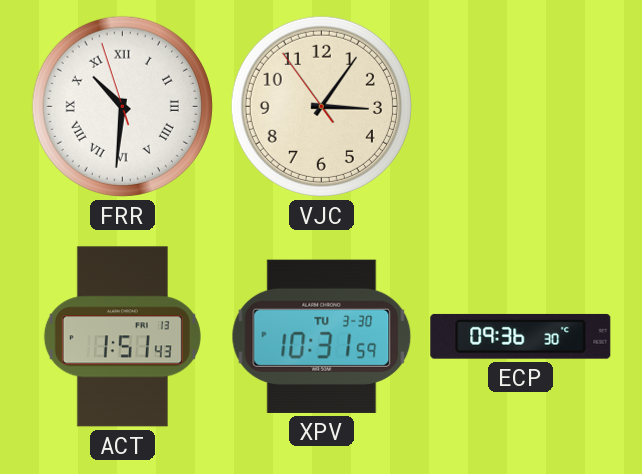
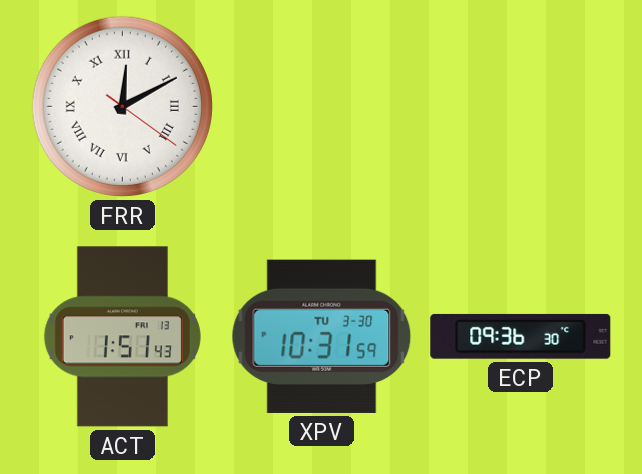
FRR: 10:30 -> 12:10 (122, 106)
VJC: 3:05 -> none (321, 106)
